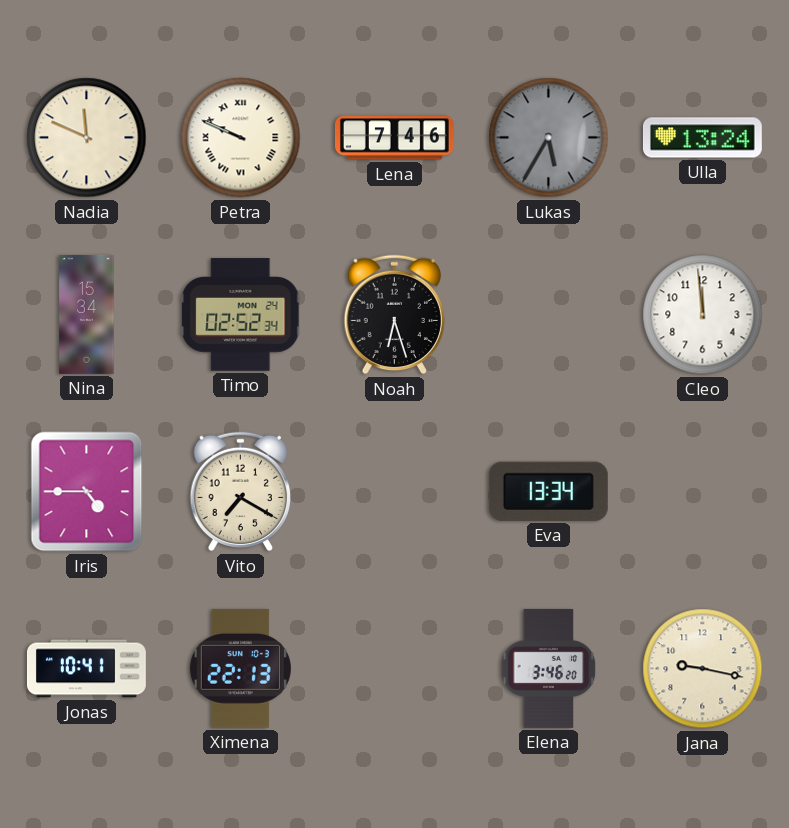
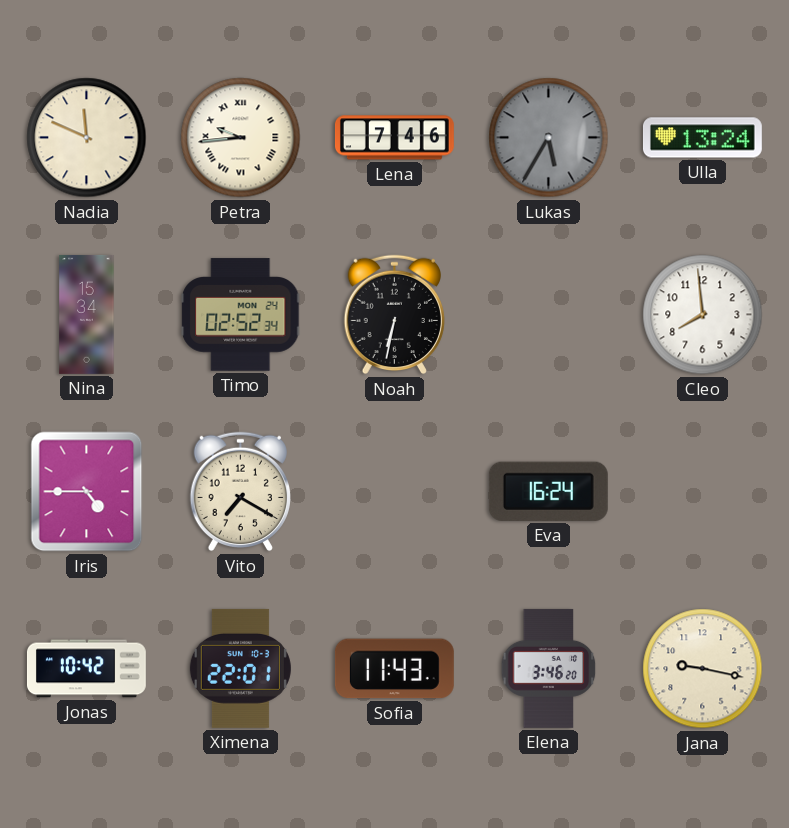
Petra: 9:49 -> 9:44 (241, 138)
Noah: 6:27 -> 6:32 (394, 315)
Cleo: 11:59 -> 7:59 (703, 315)
Eva: 13:34 -> 16:24 (548, 491)
Jonas: 10:41 -> 10:42 (86, 669)
Ximena: 22:13 -> 22:01 (240, 668)
Sofia: none -> 11:43 (394, 669)
